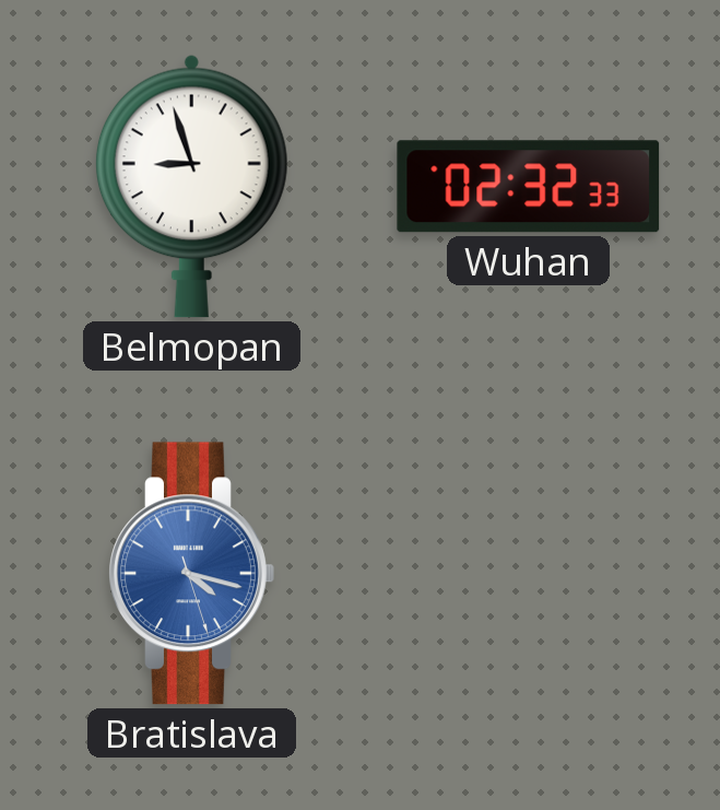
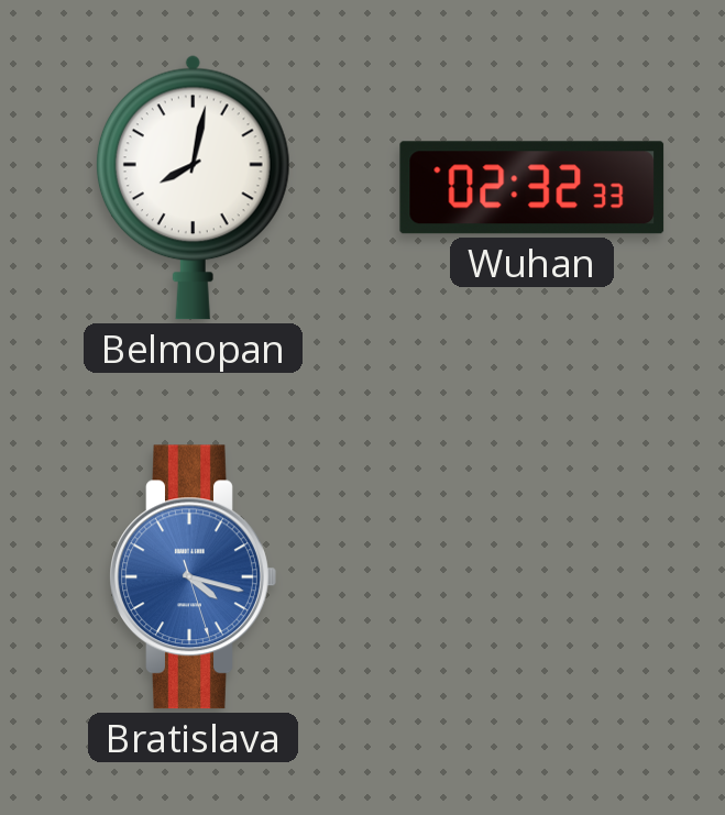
Belmopan: 8:57 -> 8:02 (193, 187)
